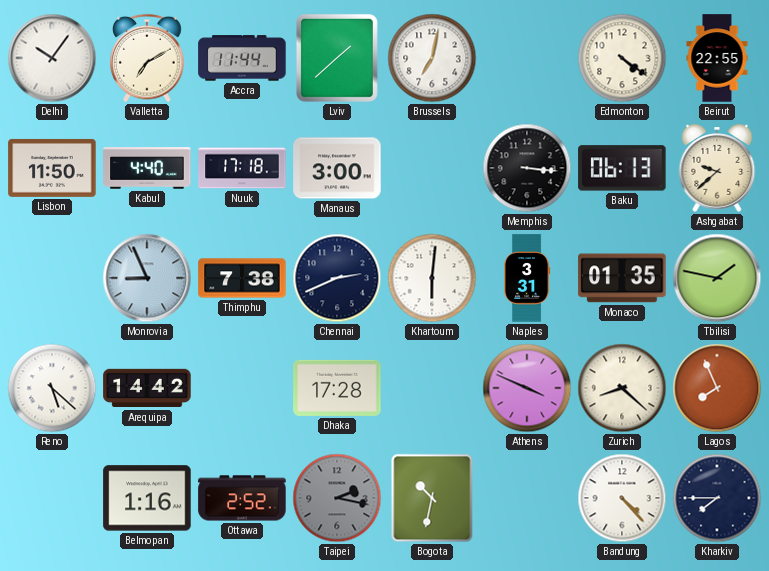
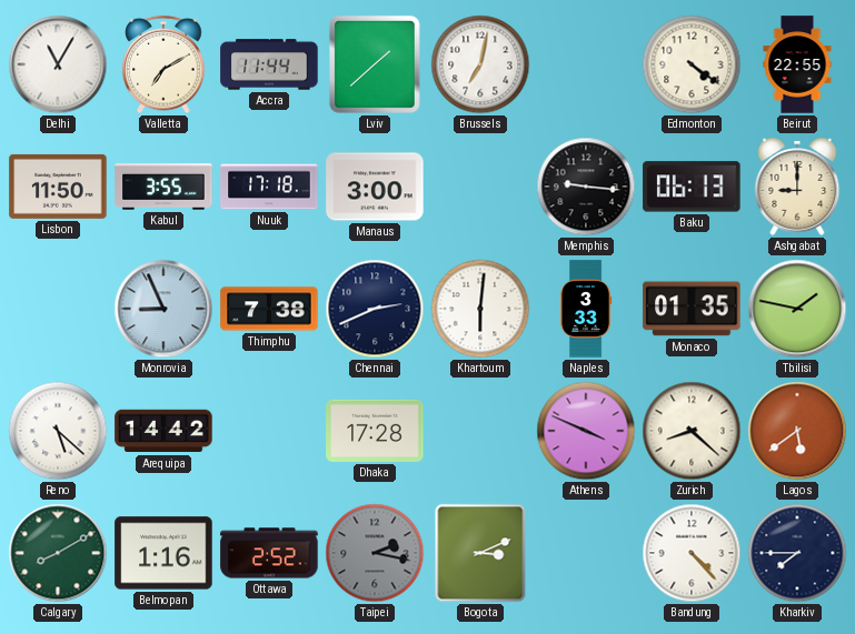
Delhi: 10:06 -> 11:05 (58, 64)
Kabul: 4:40 -> 3:55 (163, 187)
Memphis: 3:16 -> 9:16 (586, 187)
Ashgabat: 9:38 -> 9:00 (797, 187)
Naples: 3:31 -> 3:33 (587, 309)
Lagos: 7:56 -> 5:39 (797, 431)
Calgary: none -> 8:10 (58, 553)
Bogota: 10:32 -> 3:11 (480, 553)
